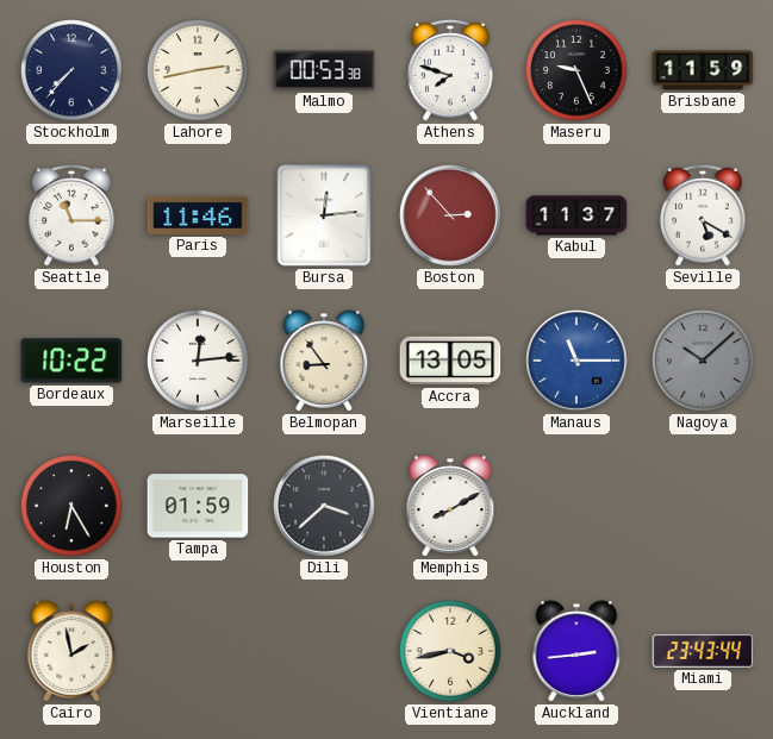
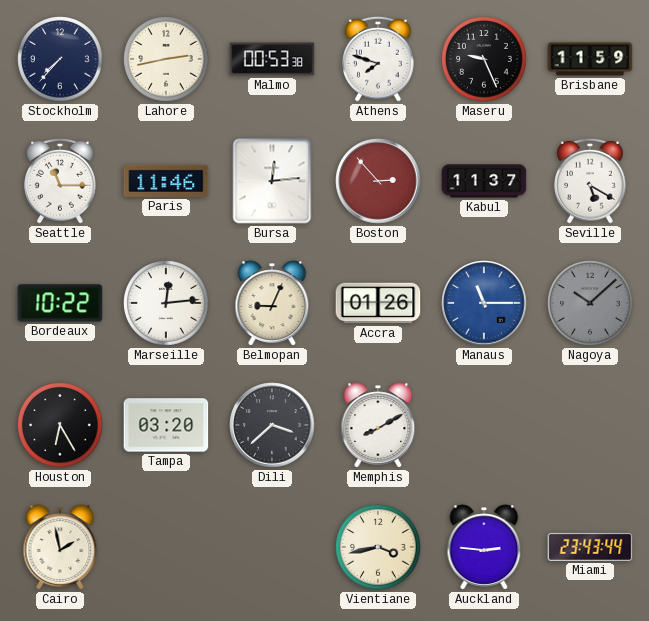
Belmopan: 8:54 -> 9:04 (272, 303)
Accra: 13:05 -> 01:26 (378, 303)
Tampa: 01:59 -> 03:20 (166, 425)
Auckland: 2:44 -> 2:46 (484, 547)
